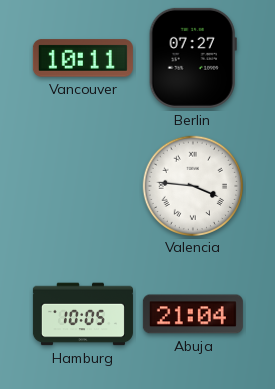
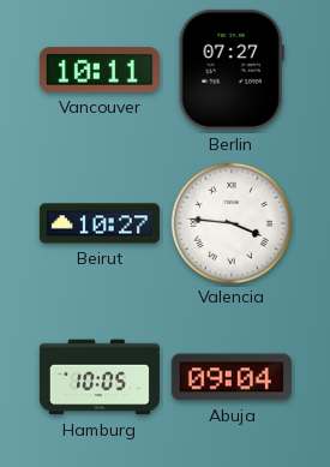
Beirut: none -> 10:27 (100, 223)
Abuja: 21:04 -> 09:04 (232, 377)
